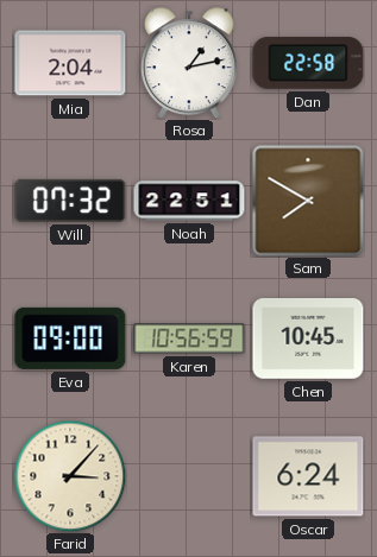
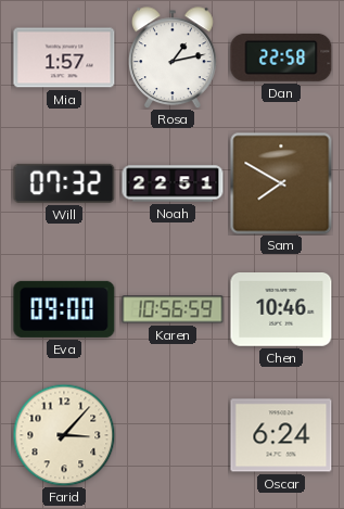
Mia: 2:04 -> 1:57 (64, 58)
Chen: 10:45 -> 10:46 (281, 310)
